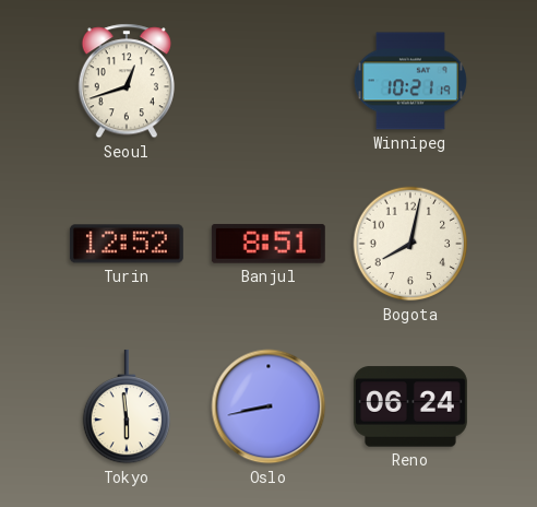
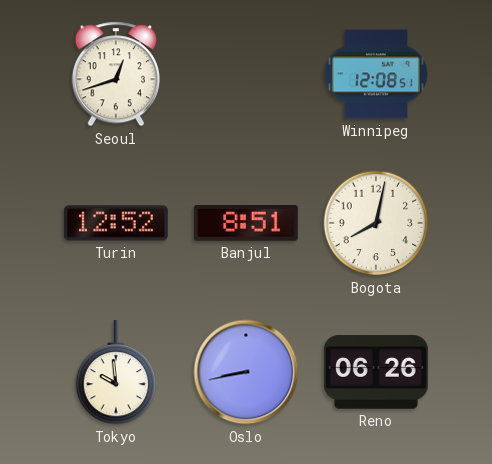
Winnipeg: 10:21 -> 12:08 (376, 74)
Tokyo: 5:59 -> 9:59 (116, 372)
Reno: 06:24 -> 06:26 (376, 372)
